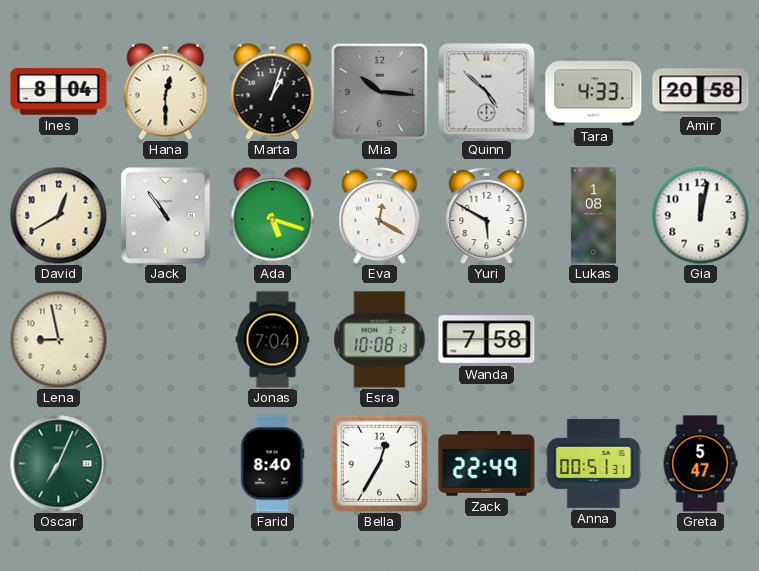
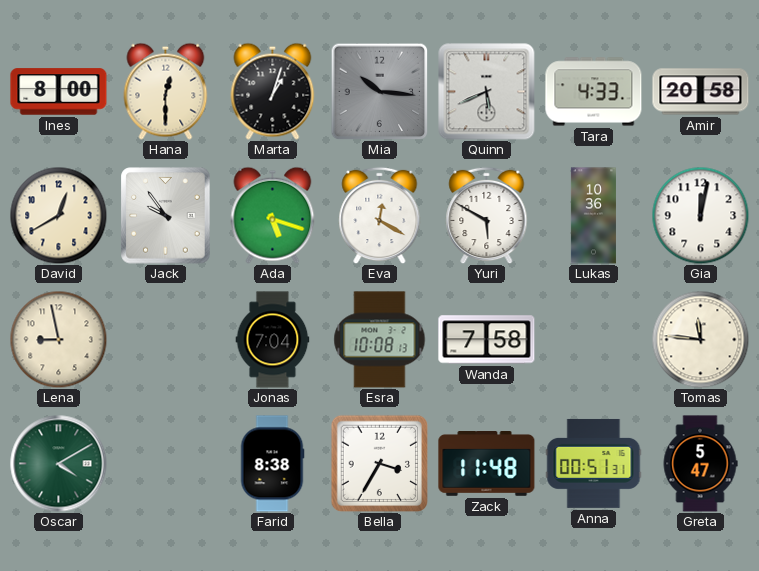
Ines: 8:04 -> 8:00 (59, 92)
Quinn: 4:52 -> 5:41 (487, 92)
Jack: 10:54 -> 9:54 (166, 216)
Lukas: 1:08 -> 10:36 (593, 216)
Tomas: none -> 11:46 (700, 339)
Oscar: 7:04 -> 4:10 (59, 464)
Farid: 8:40 -> 8:38 (272, 464)
Bella: 12:35 -> 3:35 (379, 463)
Zack: 22:49 -> 11:48 (487, 464)
